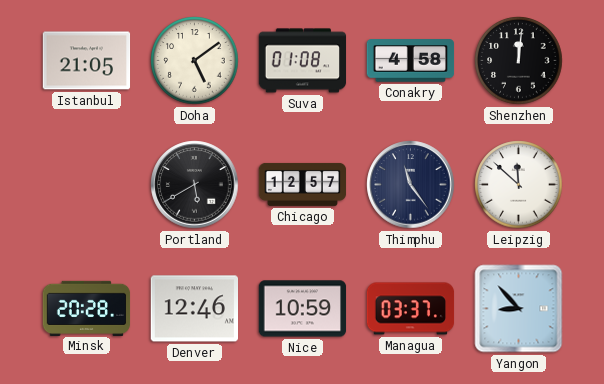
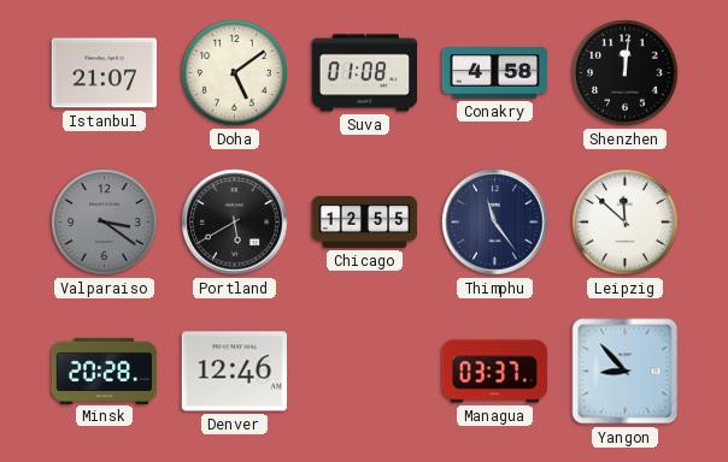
Istanbul: 21:05 -> 21:07 (105, 73)
Valparaiso: none -> 3:21 (105, 223)
Chicago: 12:57 -> 12:55 (365, 221)
Nice: 10:59 -> none (303, 309)
